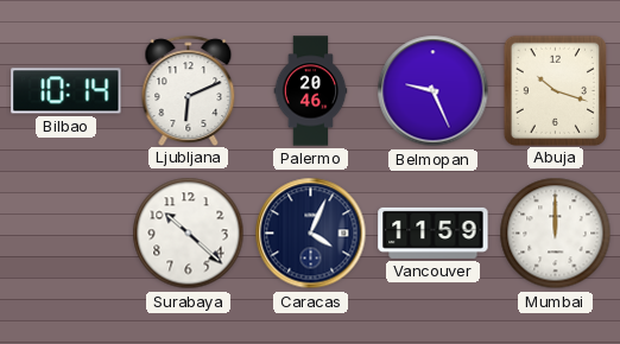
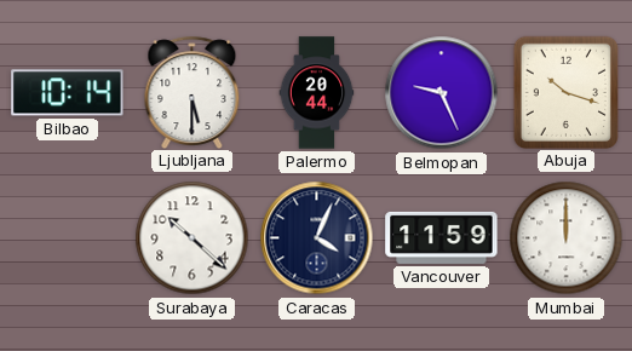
Ljubljana: 6:11 -> 5:30 (193, 92)
Palermo: 20:46 -> 20:44 (317, 93)
